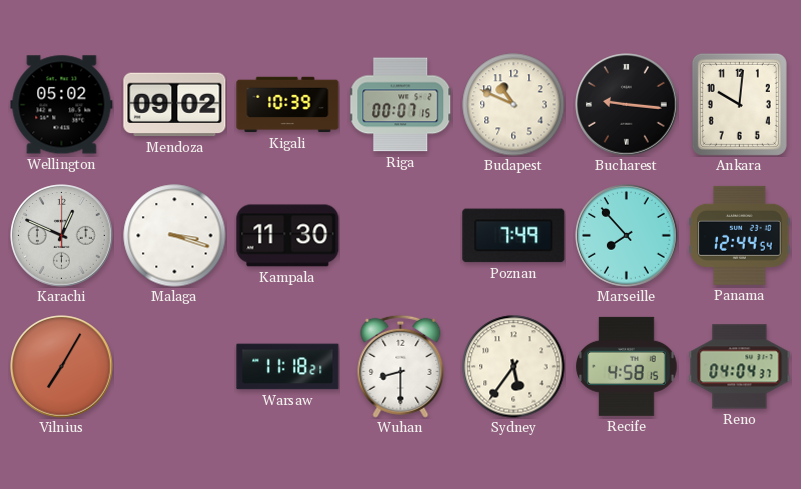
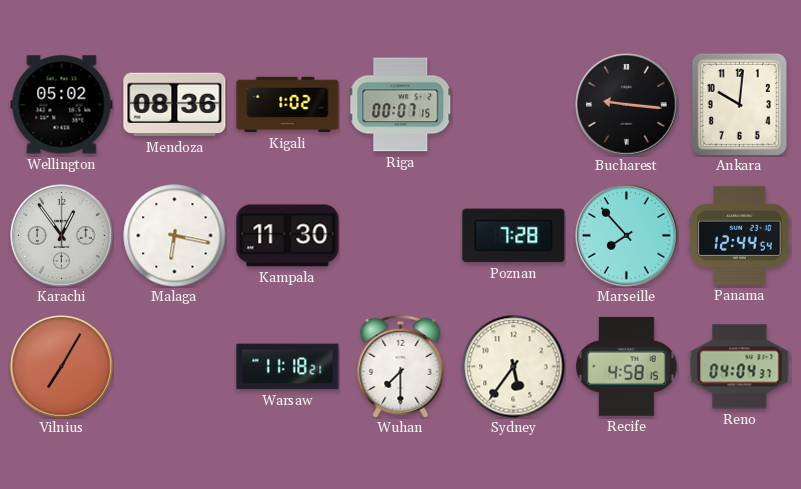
Mendoza: 09:02 -> 08:36 (175, 105)
Kigali: 10:39 -> 1:02 (288, 105)
Budapest: 10:49 -> none (514, 105)
Karachi: 12:49 -> 12:54 (62, 236)
Malaga: 3:18 -> 6:17 (175, 236)
Poznan: 7:49 -> 7:28 (514, 236)
Wuhan: 8:30 -> 7:30 (401, 366)
